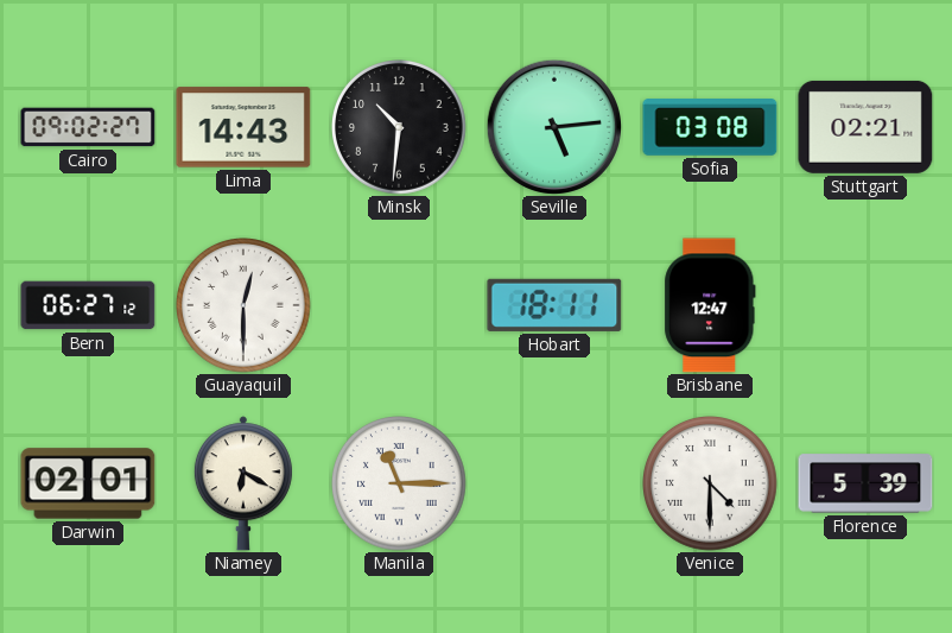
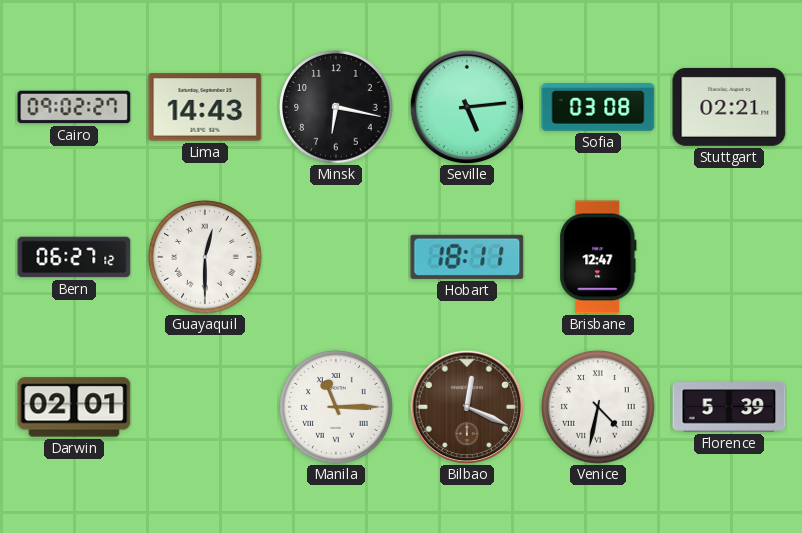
Minsk: 10:31 -> 6:17 (337, 108)
Niamey: 6:20 -> none (243, 483)
Bilbao: none -> 12:19 (466, 406)
Venice: 4:30 -> 4:32 (599, 408)
